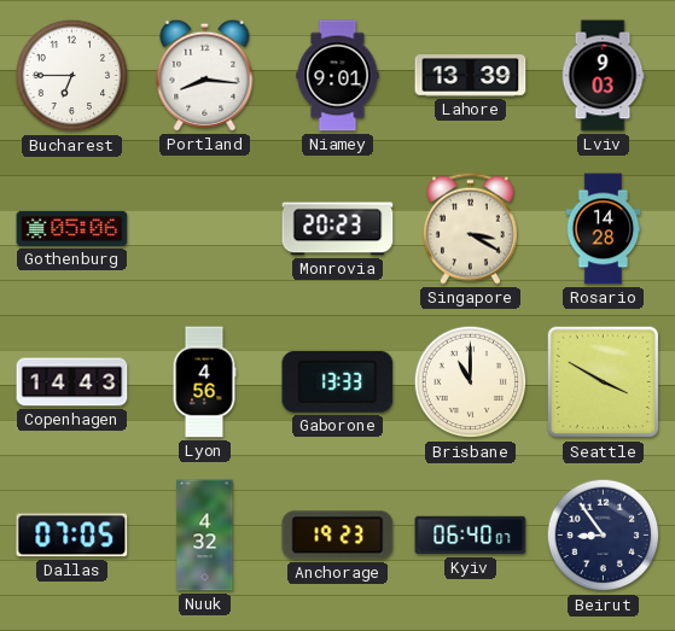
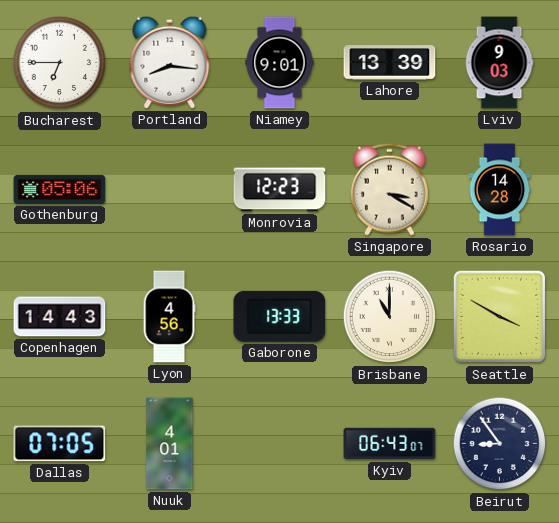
Monrovia: 20:23 -> 12:23 (280, 190)
Nuuk: 4:32 -> 4:01 (170, 444)
Anchorage: 19:23 -> none (338, 536)
Kyiv: 06:40 -> 06:43 (390, 444)
